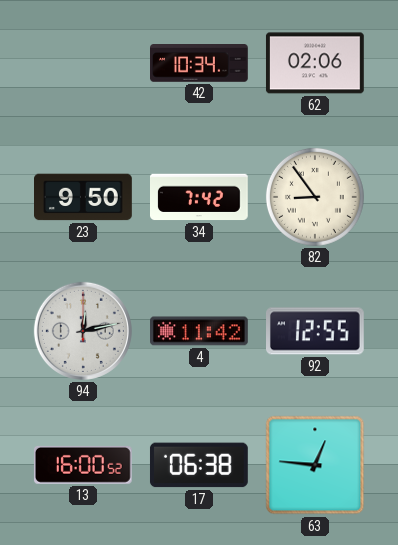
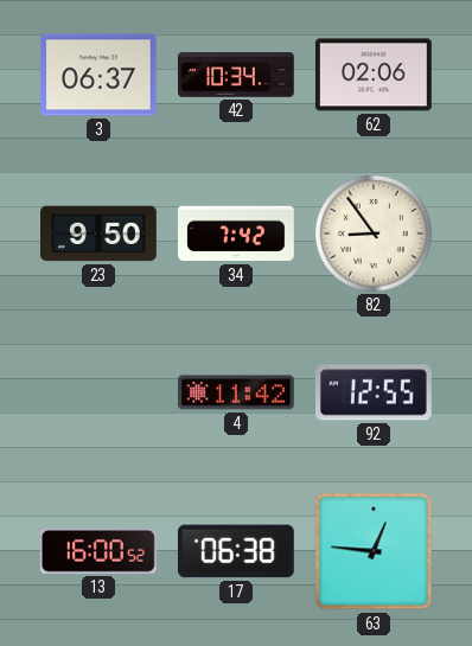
3: none -> 06:37 (98, 75)
94: 12:13 -> none (83, 331)
